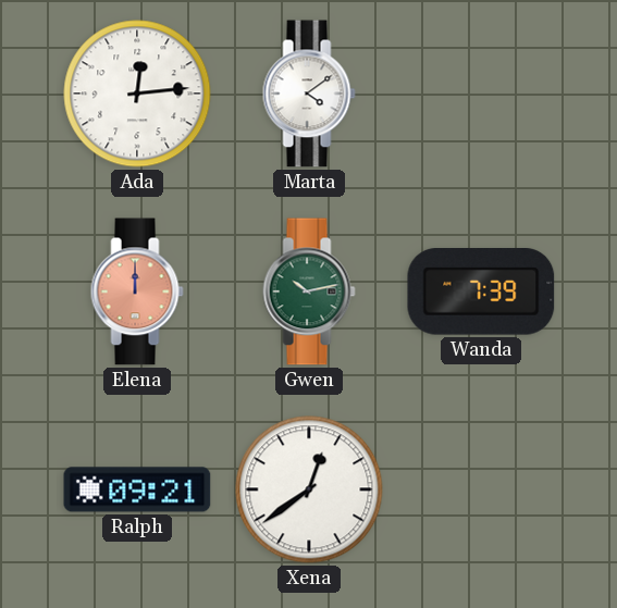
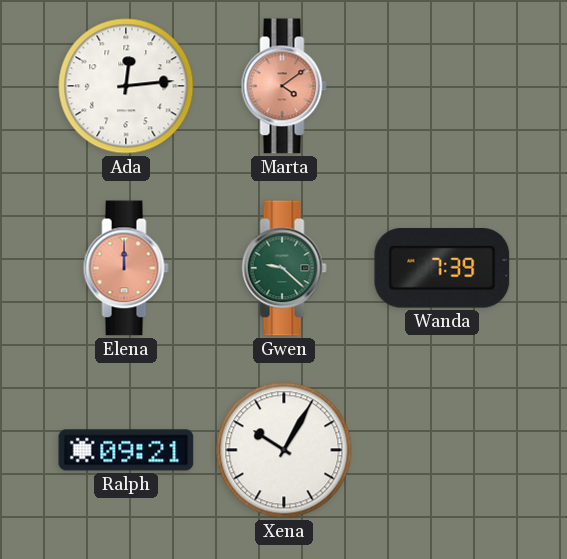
Marta dial: white -> salmon (284, 86)
Gwen: 10:13 -> 9:22 (284, 268)
Xena: 12:39 -> 10:05 (284, 450)
